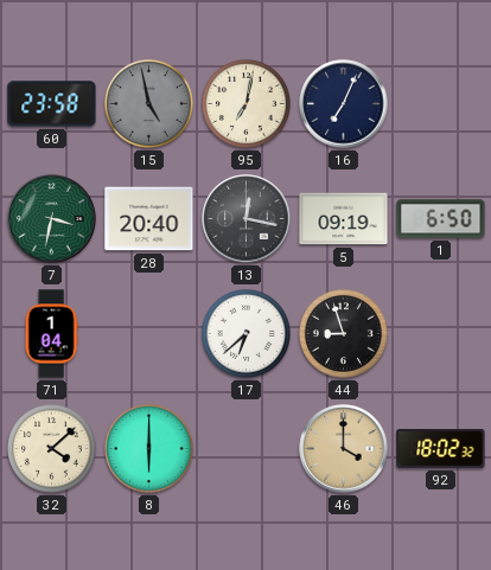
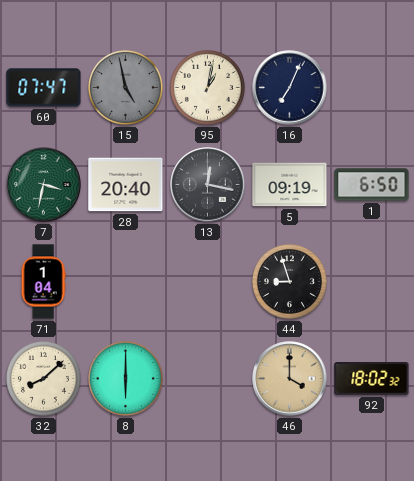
60: 23:58 -> 07:47 (44, 88)
95: 7:02 -> 1:02 (207, 87)
17: 6:38 -> none (245, 333)
32: 4:08 -> 8:08 (43, 378)
